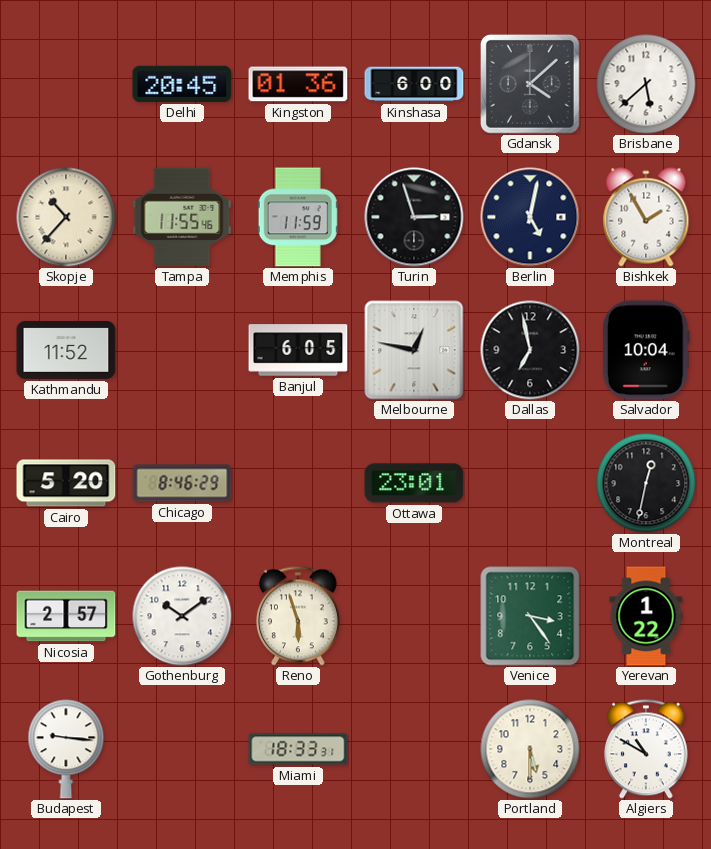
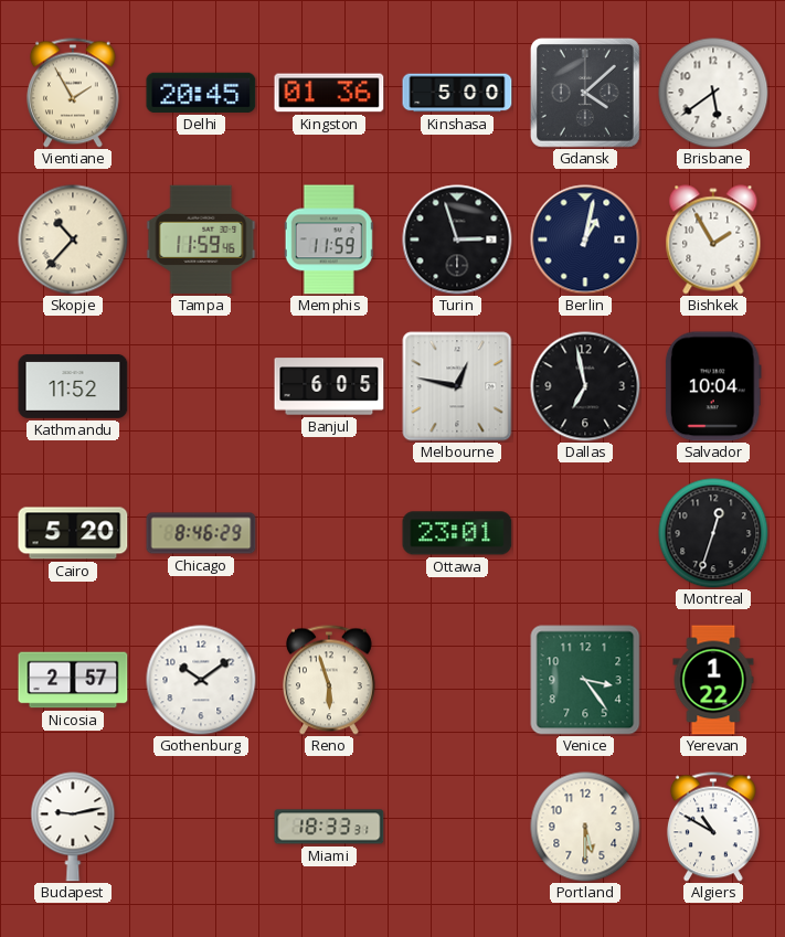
Vientiane: none -> 1:55 (73, 93)
Kinshasa: 6:00 -> 5:00 (457, 93)
Brisbane: 5:38 -> 5:39 (713, 93)
Tampa: 11:55 -> 11:59 (201, 239)
Berlin: 5:02 -> 1:02 (585, 239)
Montreal: 12:32 -> 12:33 (713, 533)
Budapest: 9:16 -> 9:13 (73, 827)
